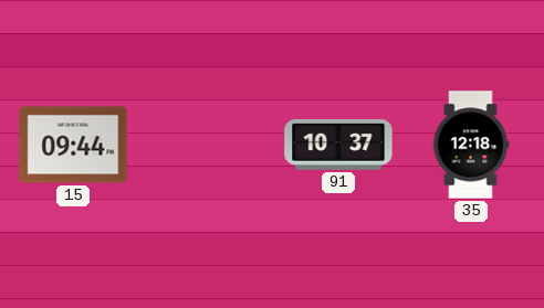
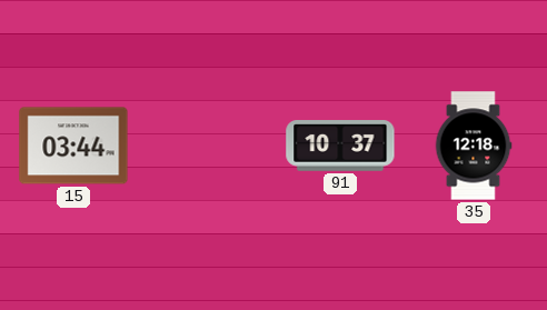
15: 09:44 -> 03:44 (73, 146)
